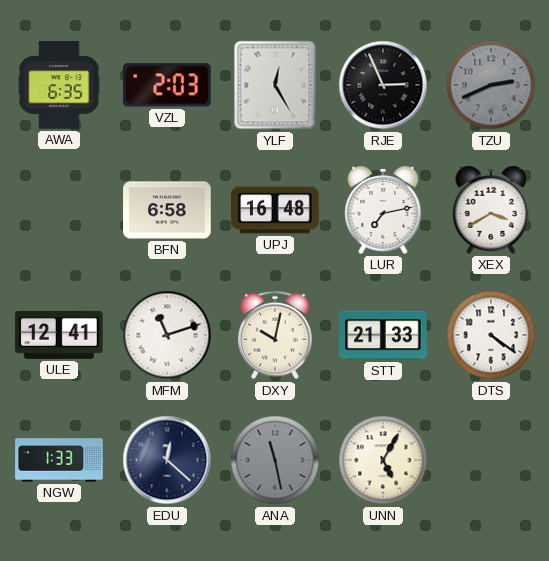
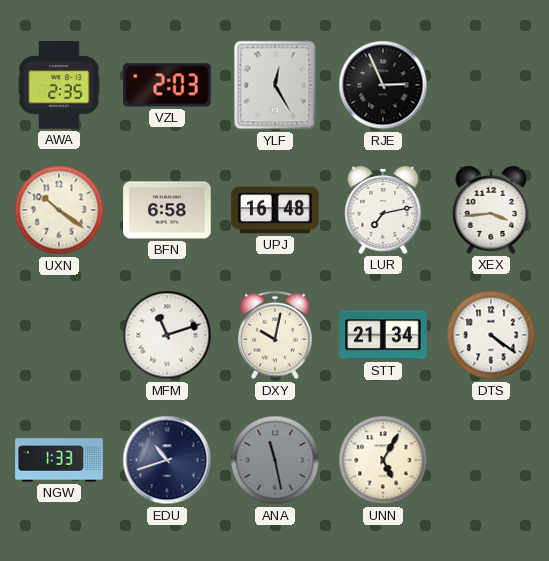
AWA: 6:35 -> 2:35 (59, 85)
TZU: 2:41 -> none (491, 85)
UXN: none -> 10:21 (59, 210)
XEX: 3:40 -> 3:44 (491, 210)
ULE: 12:41 -> none (59, 335)
STT: 21:33 -> 21:34 (383, 335)
EDU: 12:22 -> 10:42 (167, 460)
